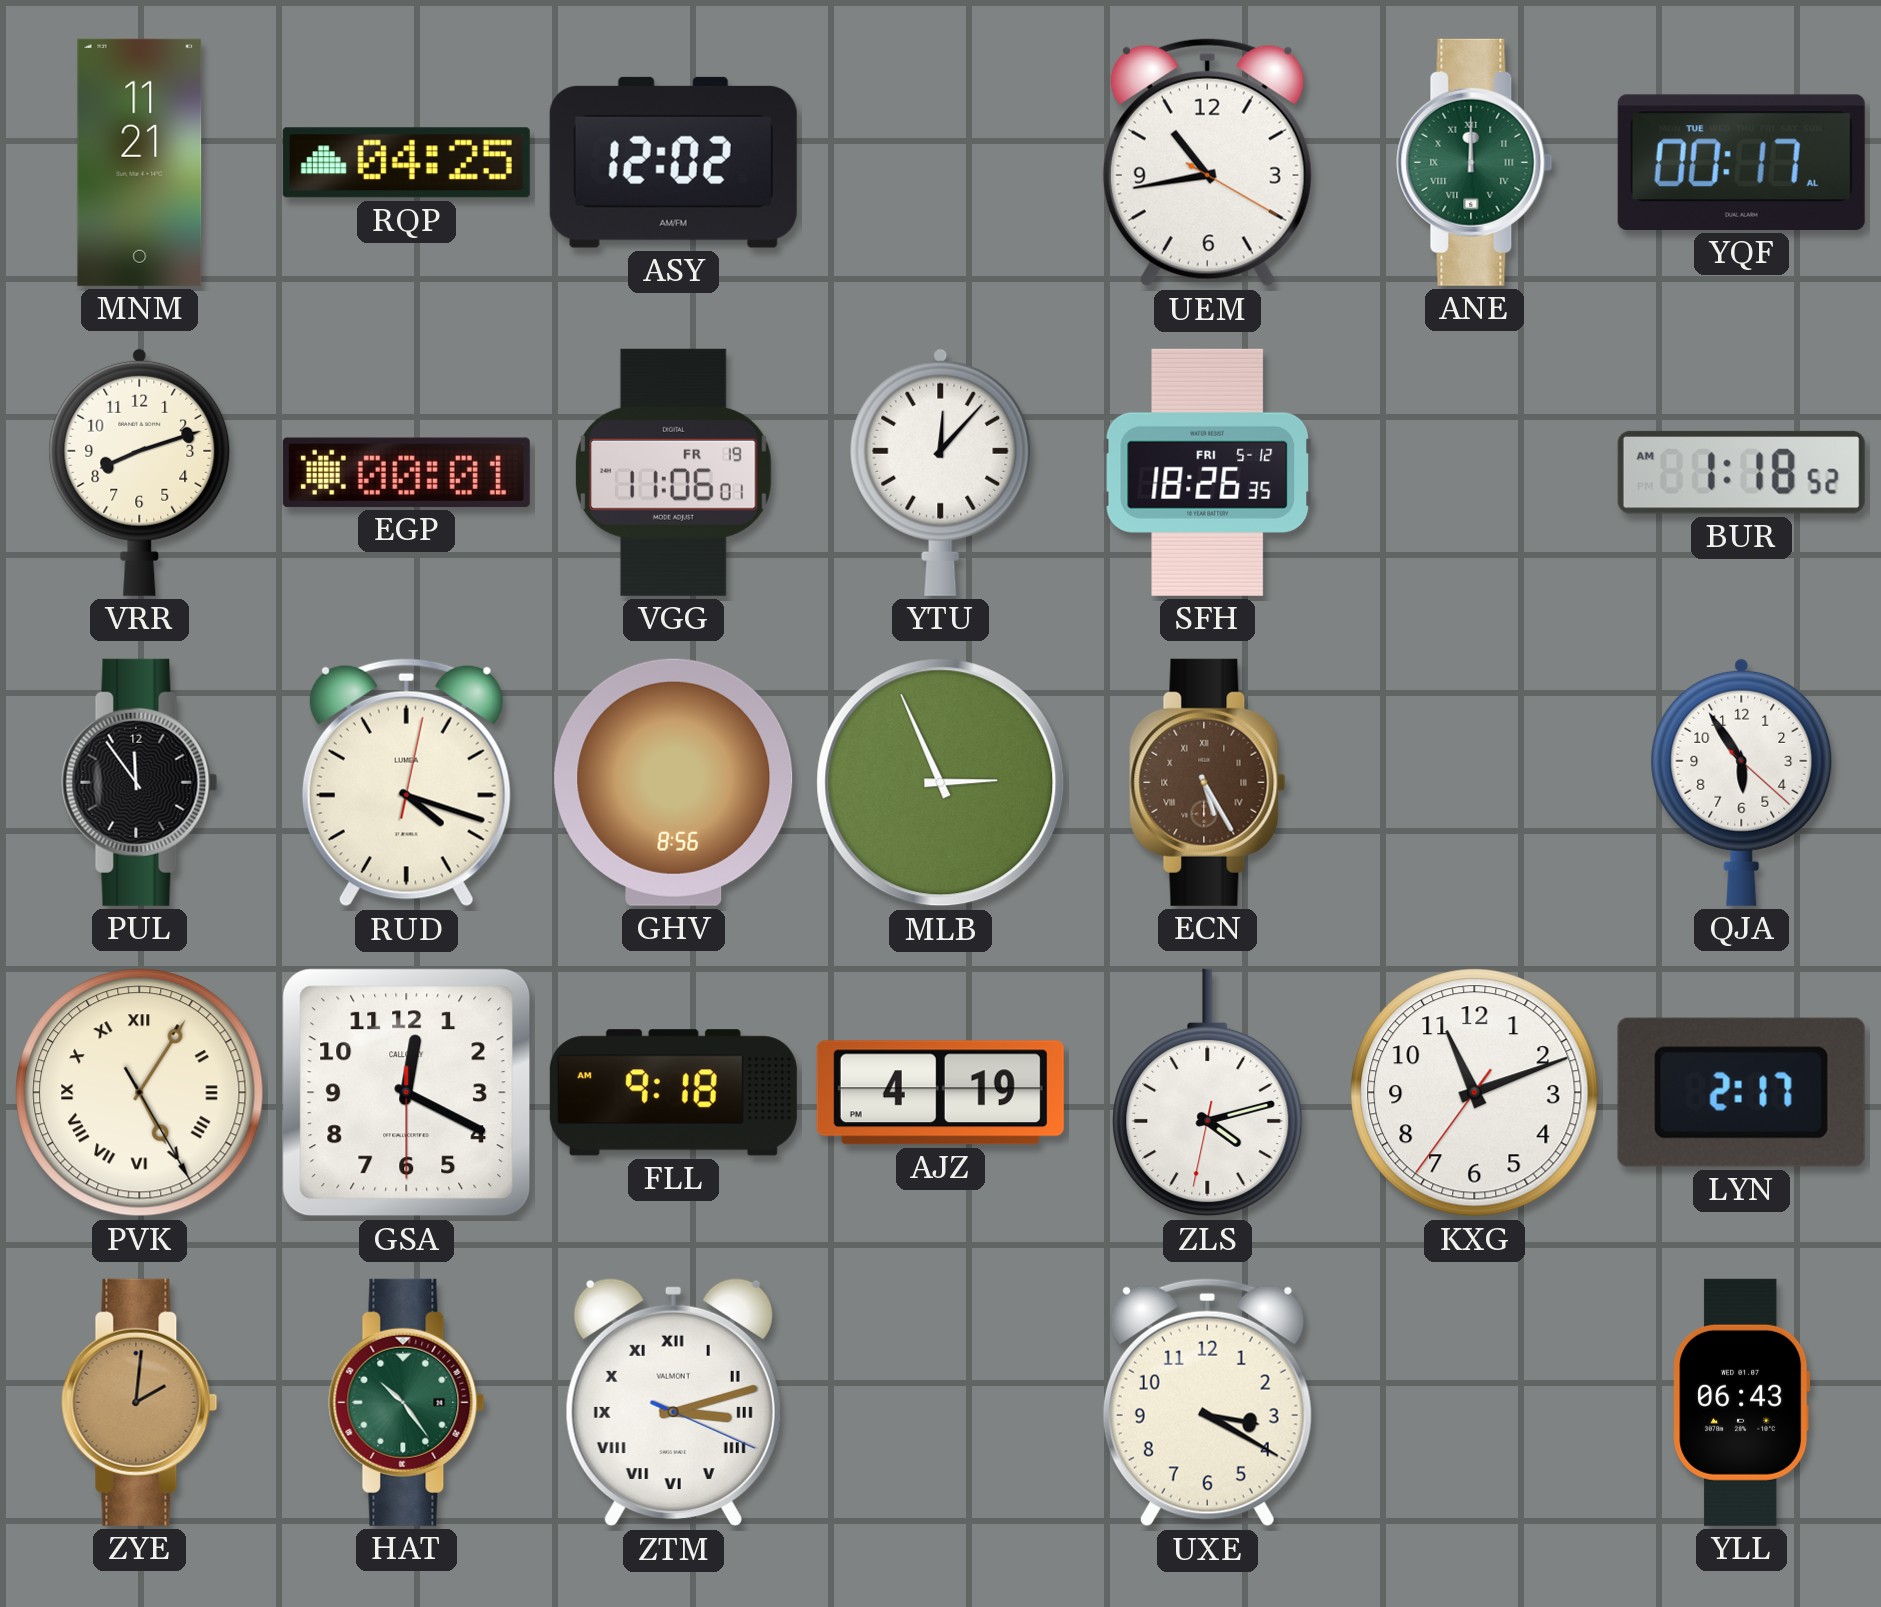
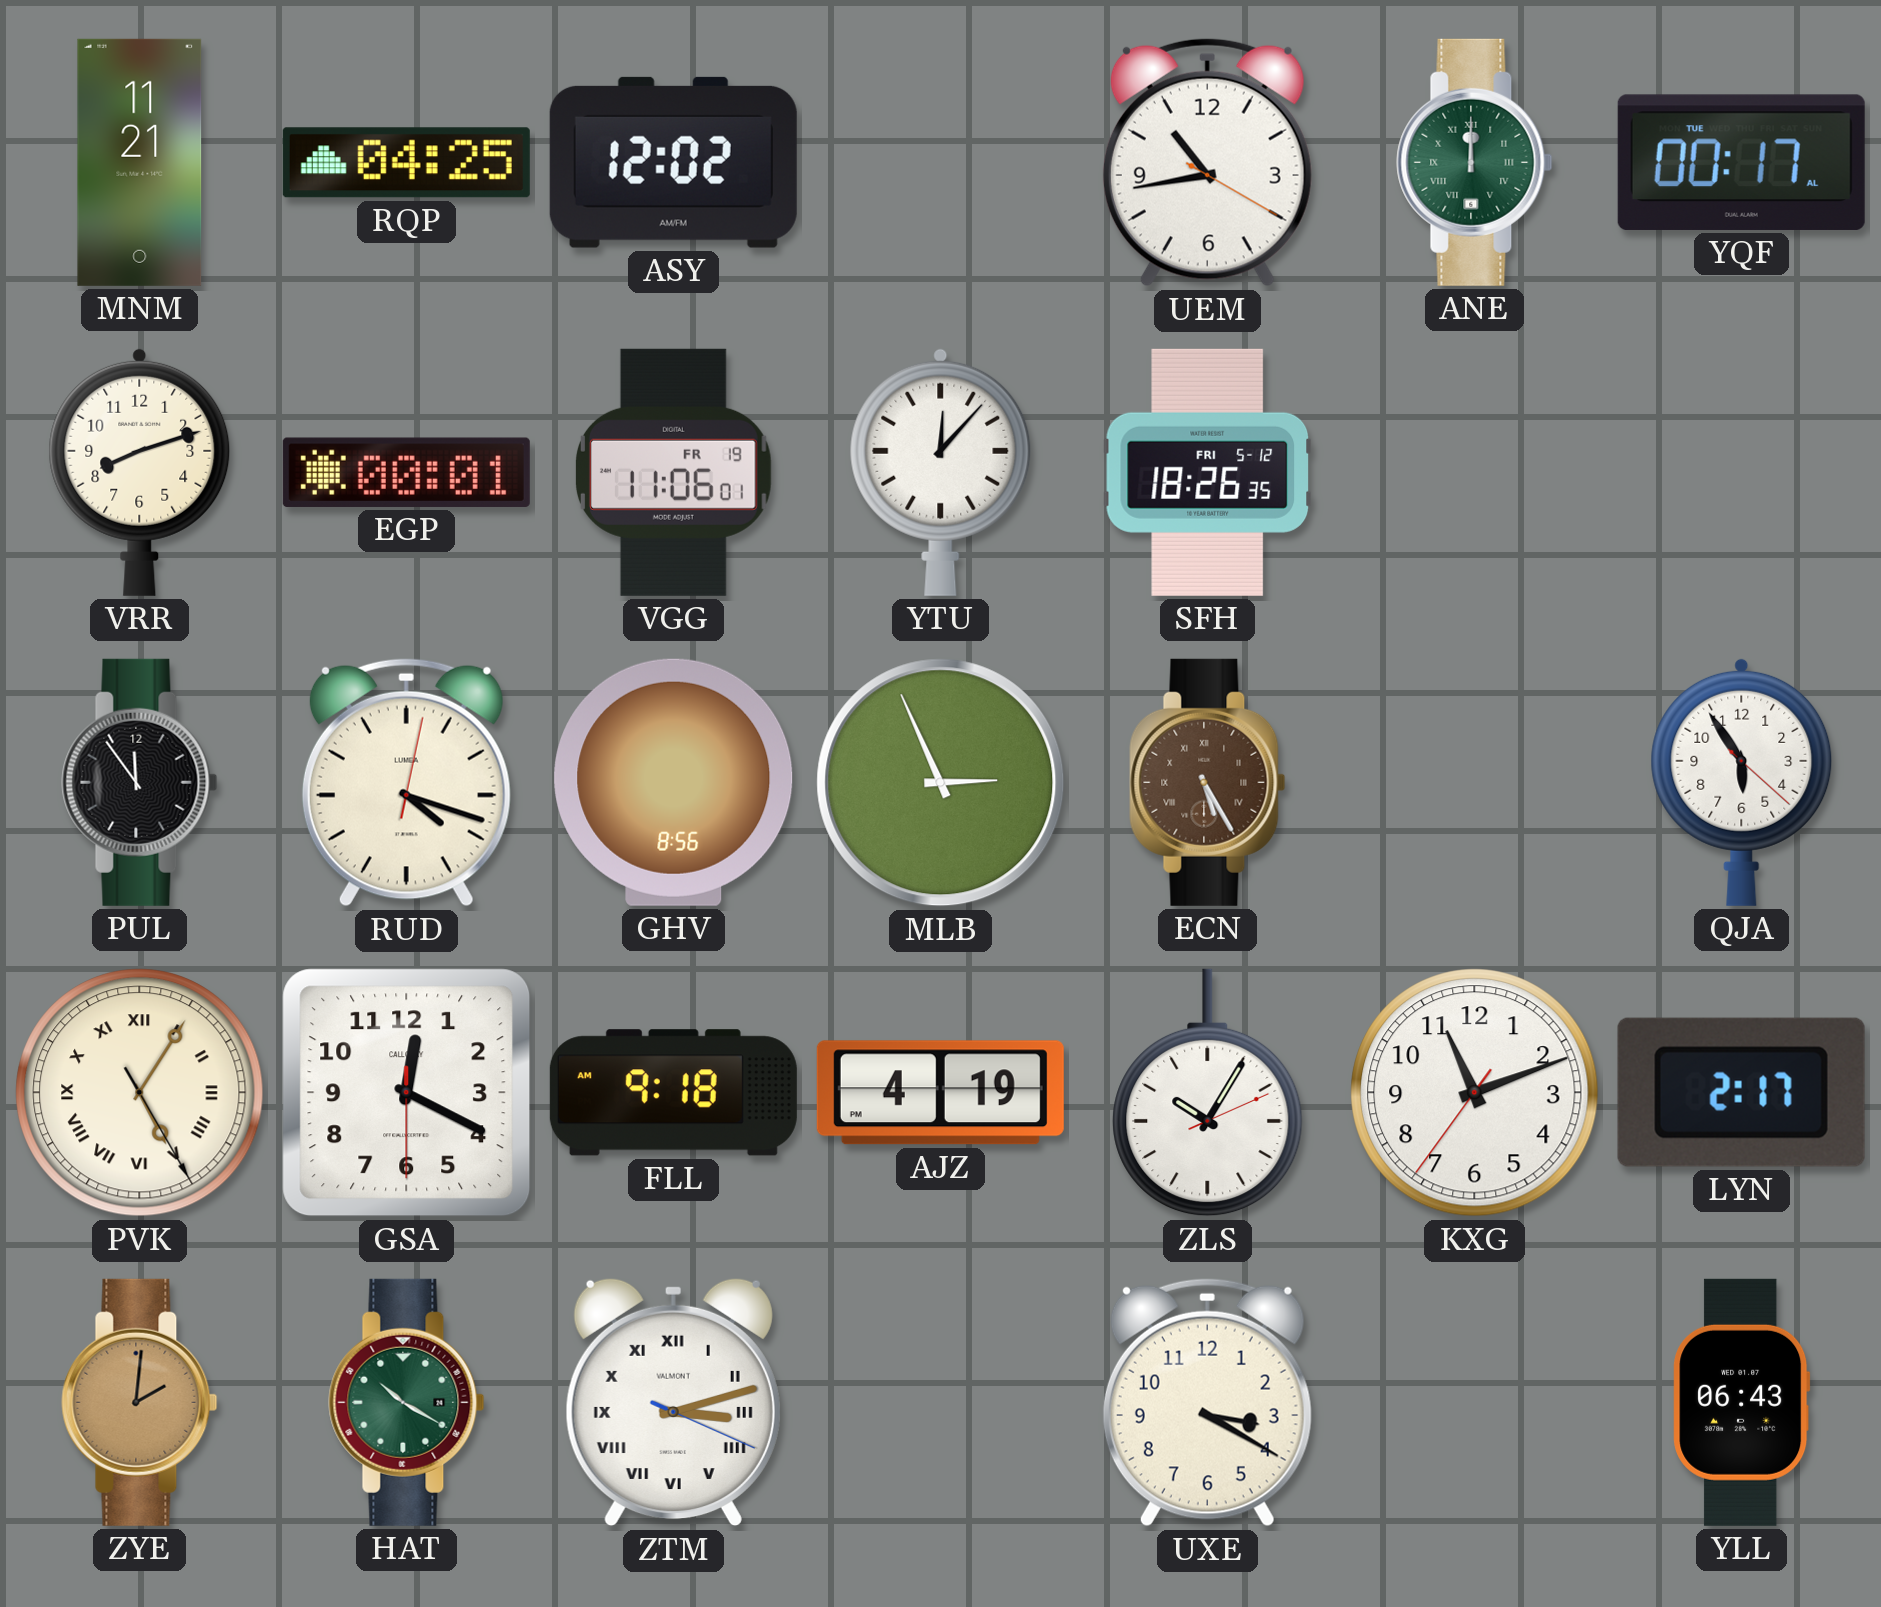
BUR: 1:18 -> none (1741, 472)
ZLS: 4:12 -> 10:05 (1208, 1093)
HAT: 10:24 -> 10:20 (407, 1402)
